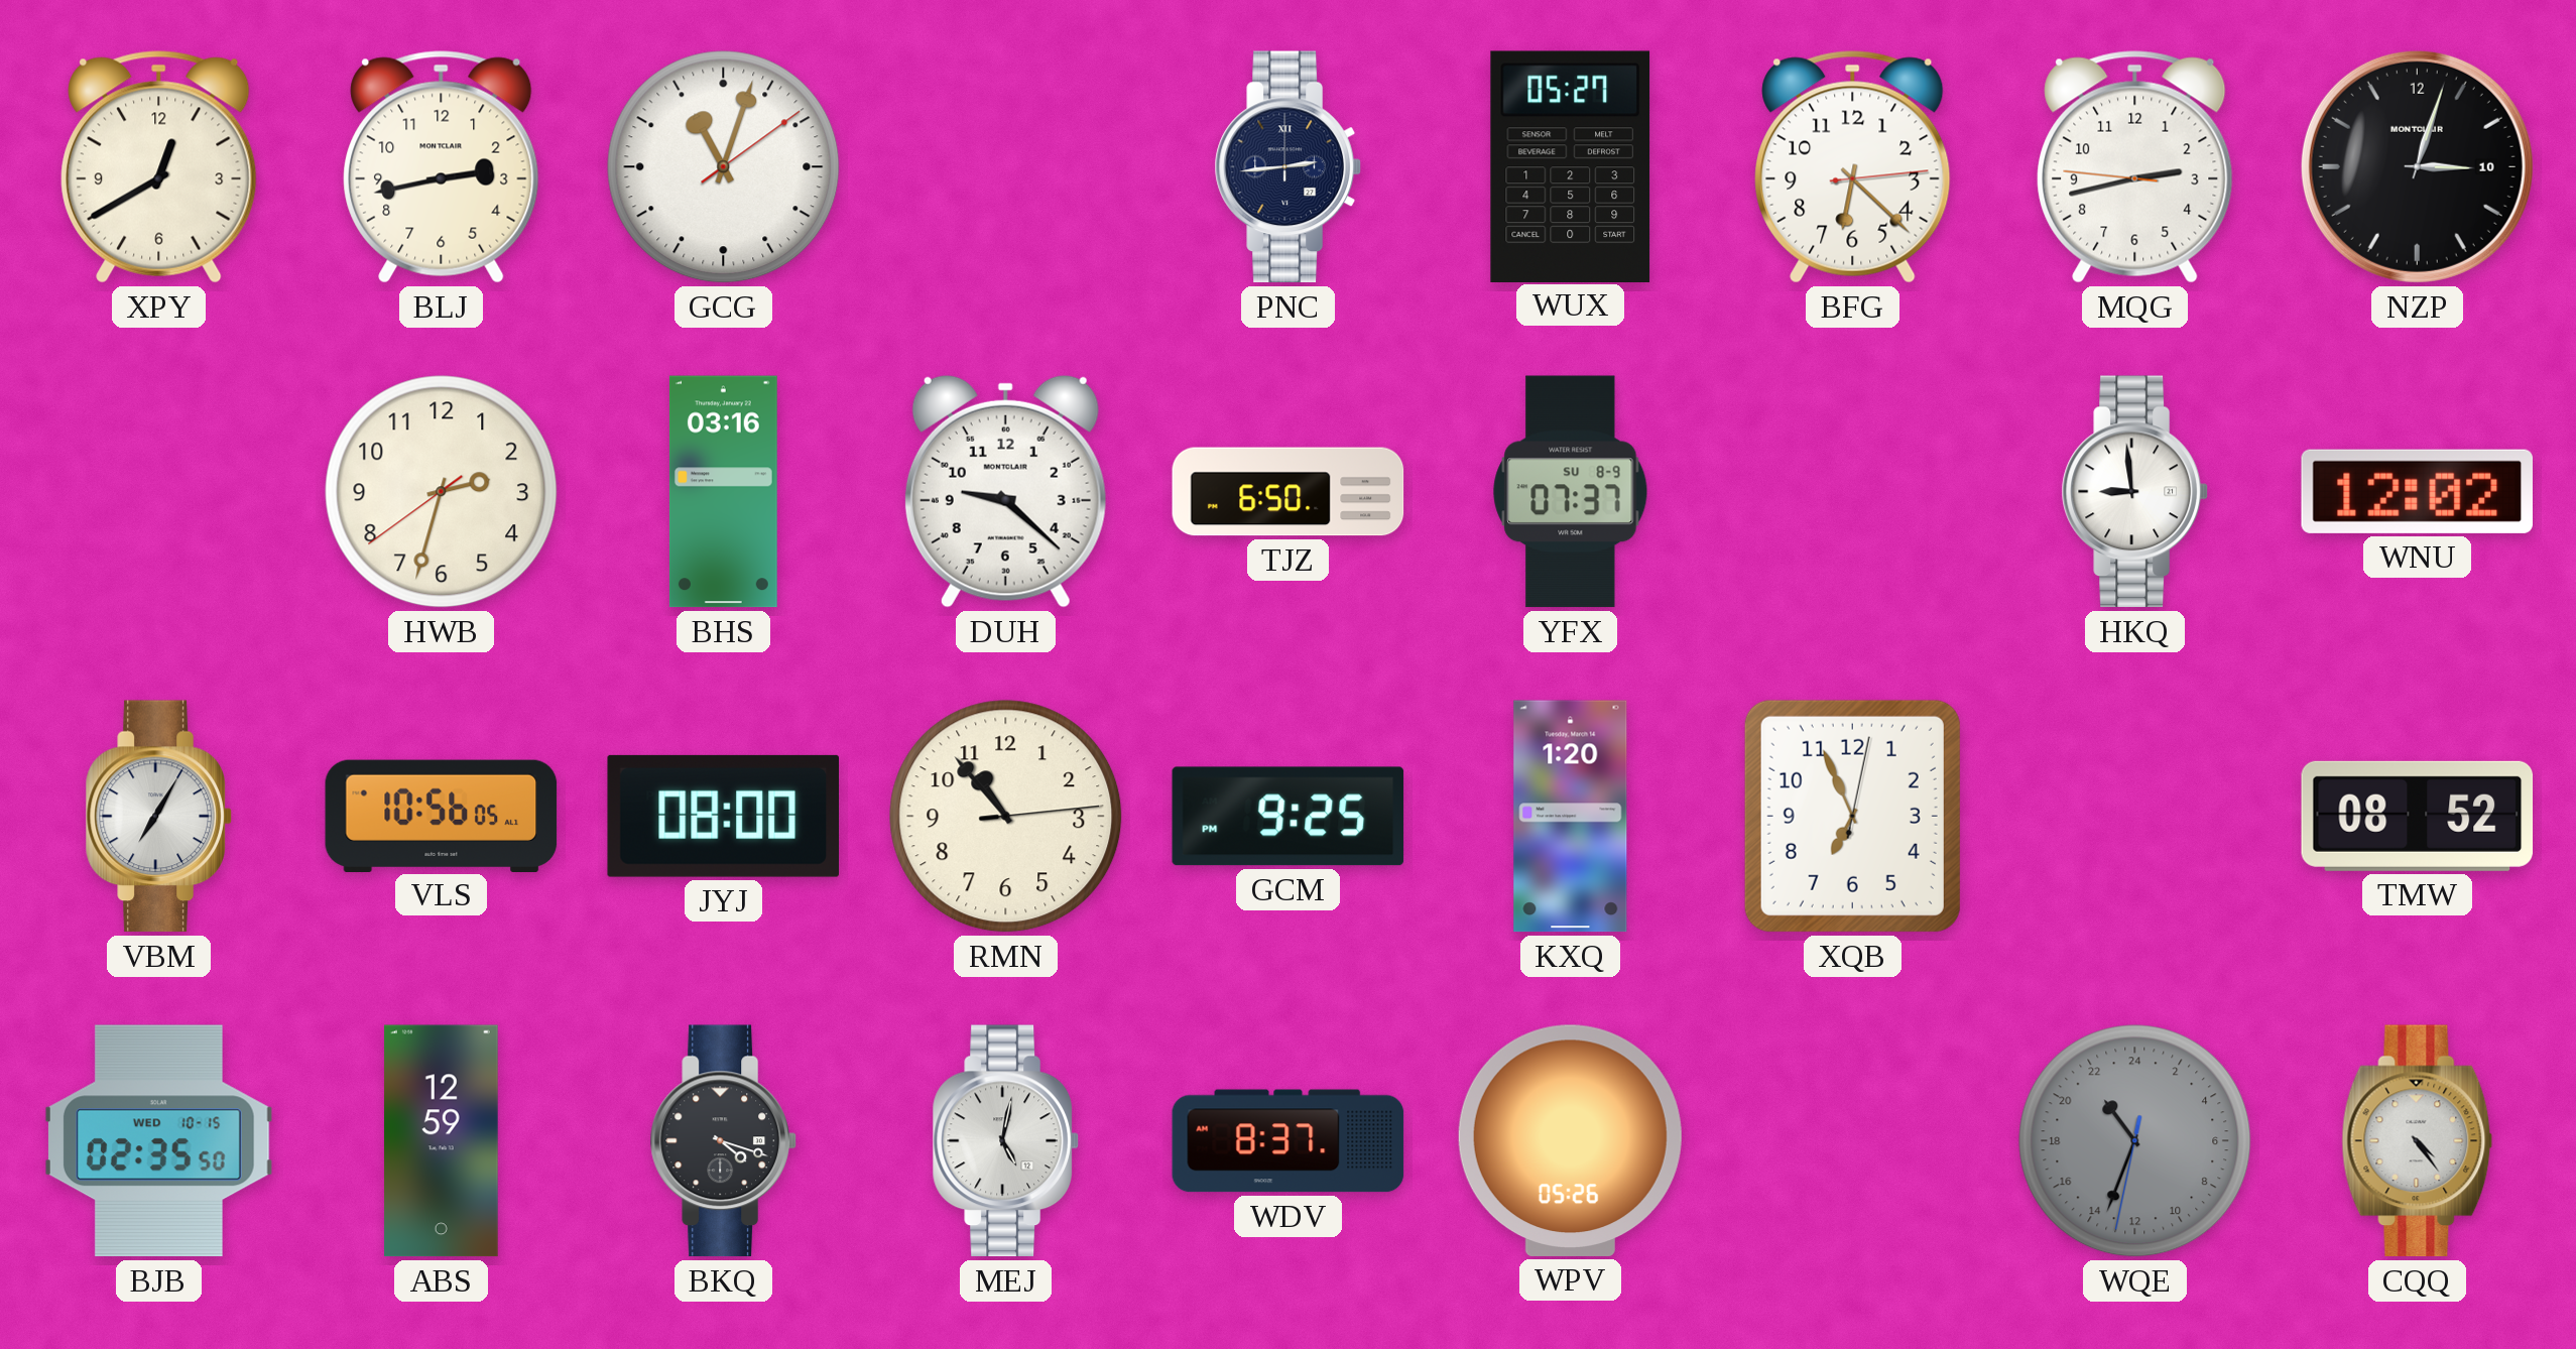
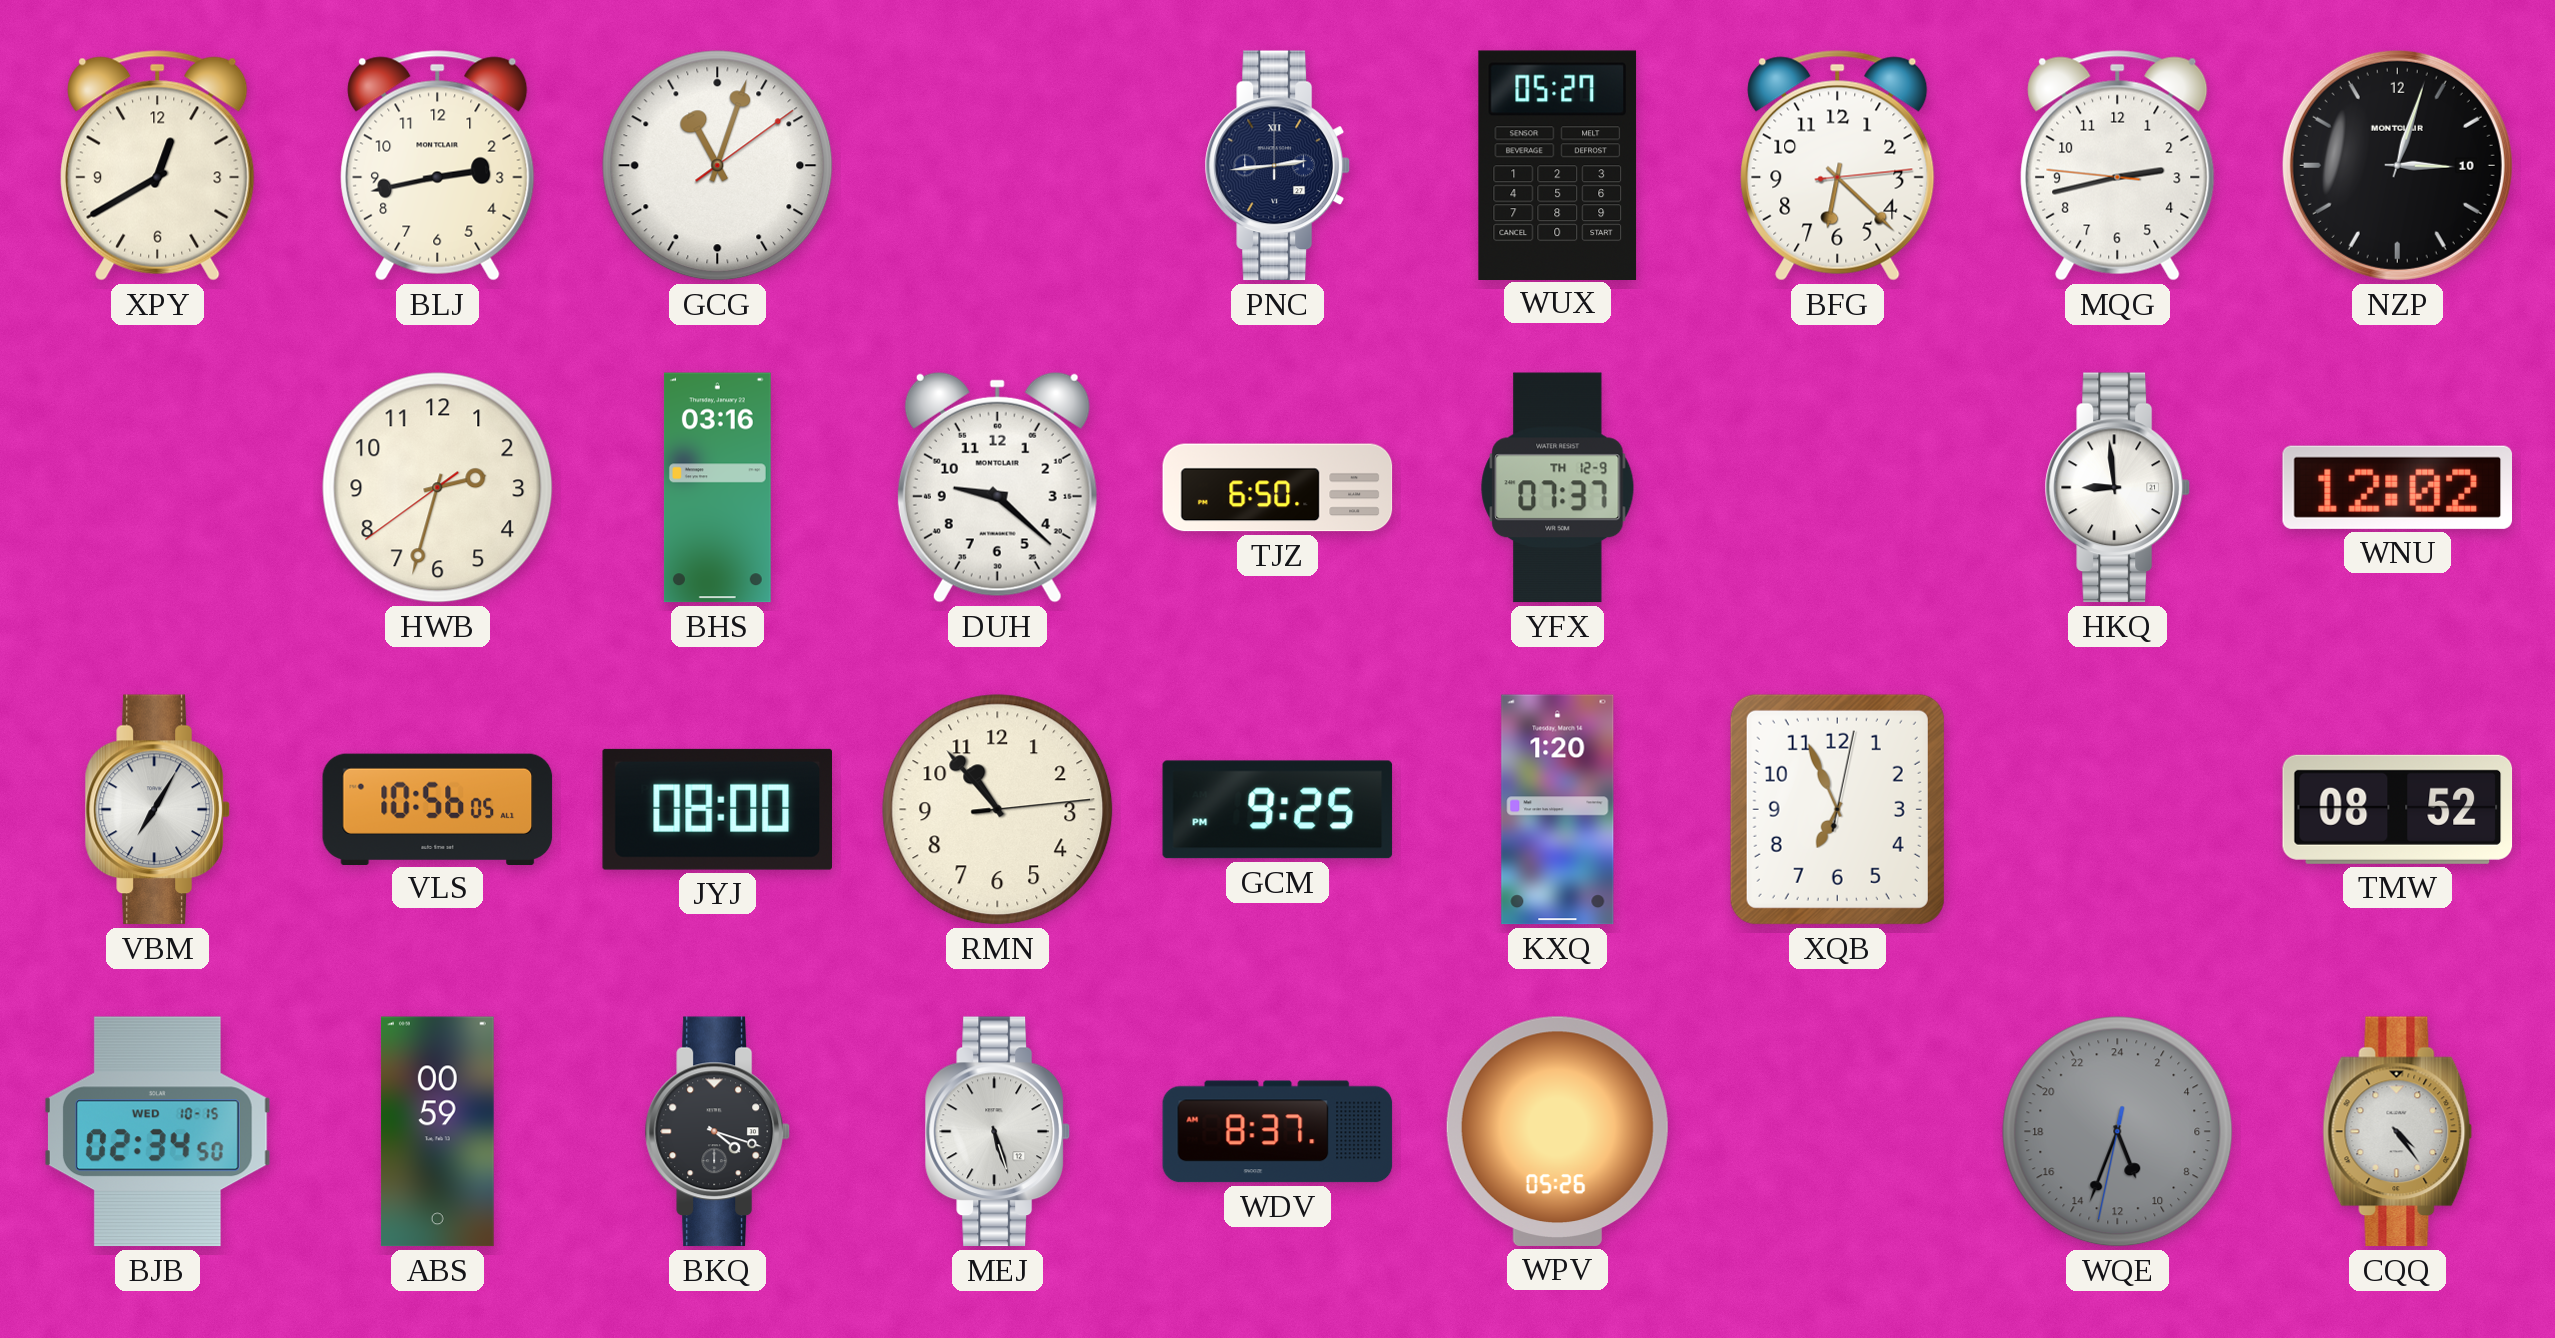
YFX date: SU 8-9 -> TH 12-9 (1558, 488)
BJB: 02:35 -> 02:34 (157, 1132)
ABS: 12:59 -> 00:59 (437, 1132)
MEJ: 5:02 -> 5:27 (997, 1132)
WQE: 21:33 -> 10:33 (2118, 1132)
